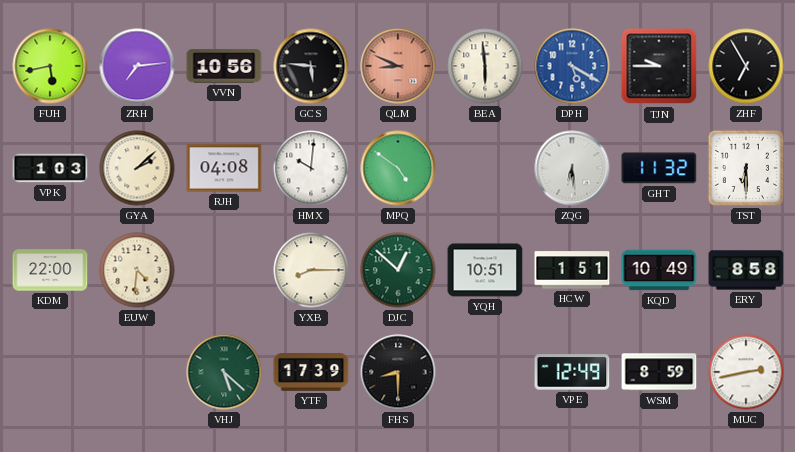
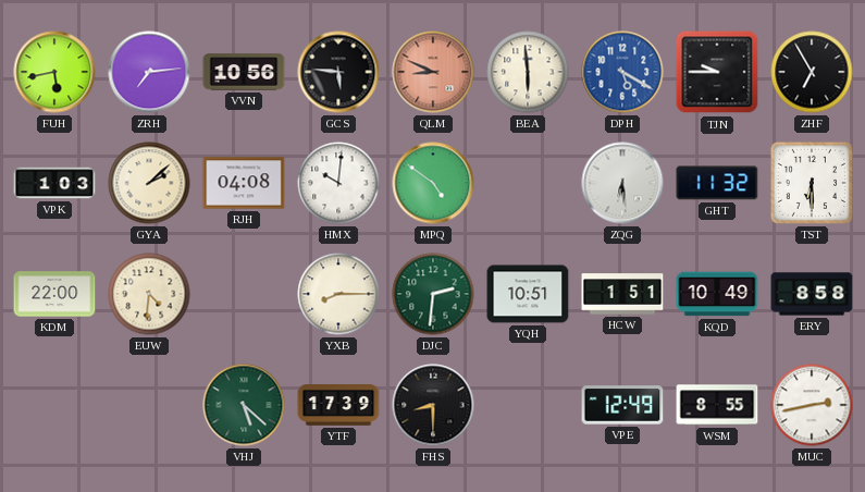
DJC: 12:52 -> 2:31 (433, 294)
WSM: 8:59 -> 8:55 (717, 405)
